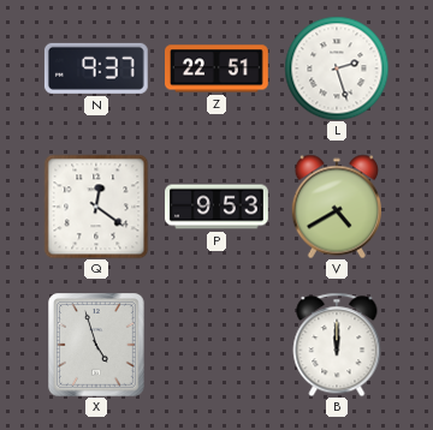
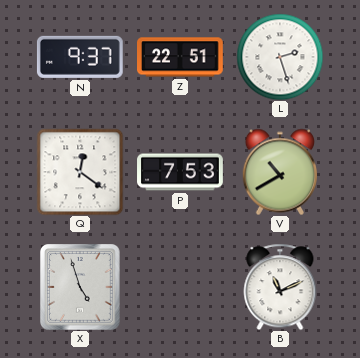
P: 9:53 -> 7:53 (180, 172)
V: 4:40 -> 10:40 (280, 172)
B: 12:00 -> 11:11 (280, 287)
